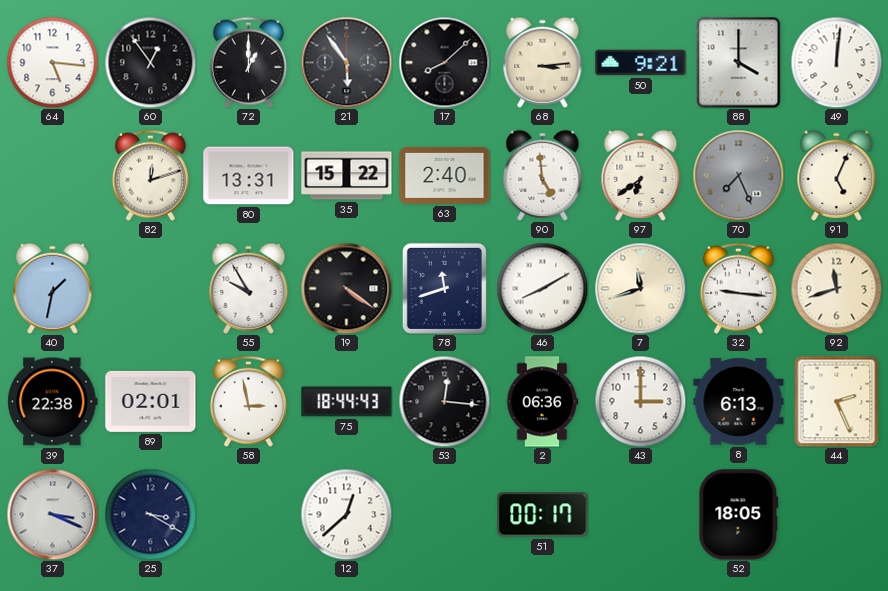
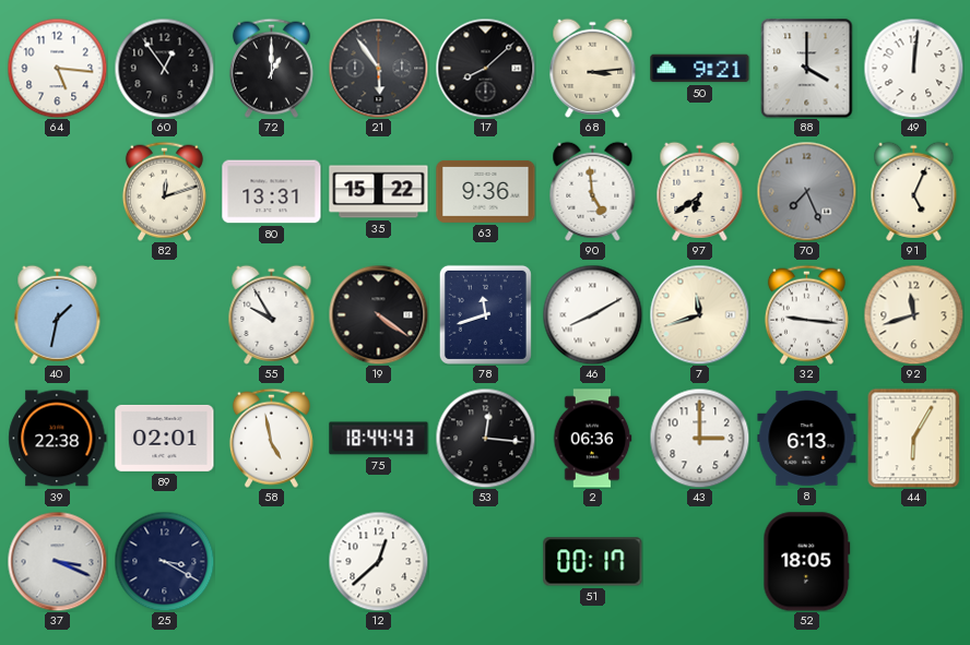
63: 2:40 -> 9:36 (486, 191)
58: 2:58 -> 4:58 (271, 438)
44: 2:26 -> 6:05 (914, 438)
